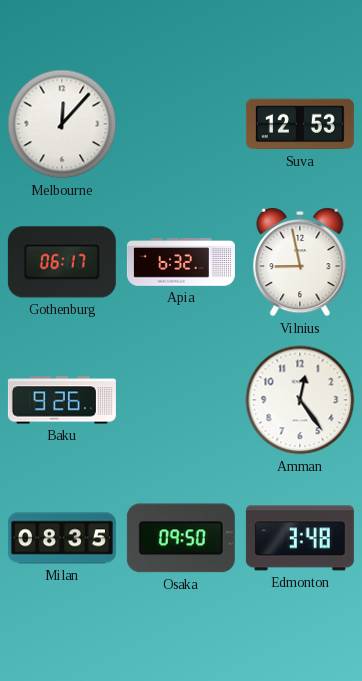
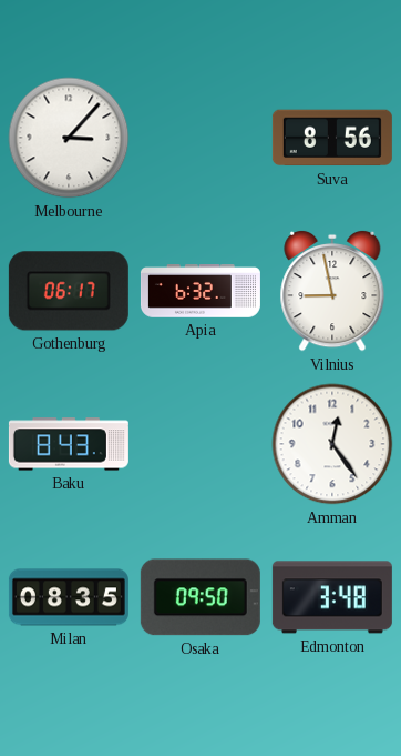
Melbourne: 12:07 -> 3:07 (69, 138)
Suva: 12:53 -> 8:56 (332, 138)
Baku: 9:26 -> 8:43 (69, 444)
